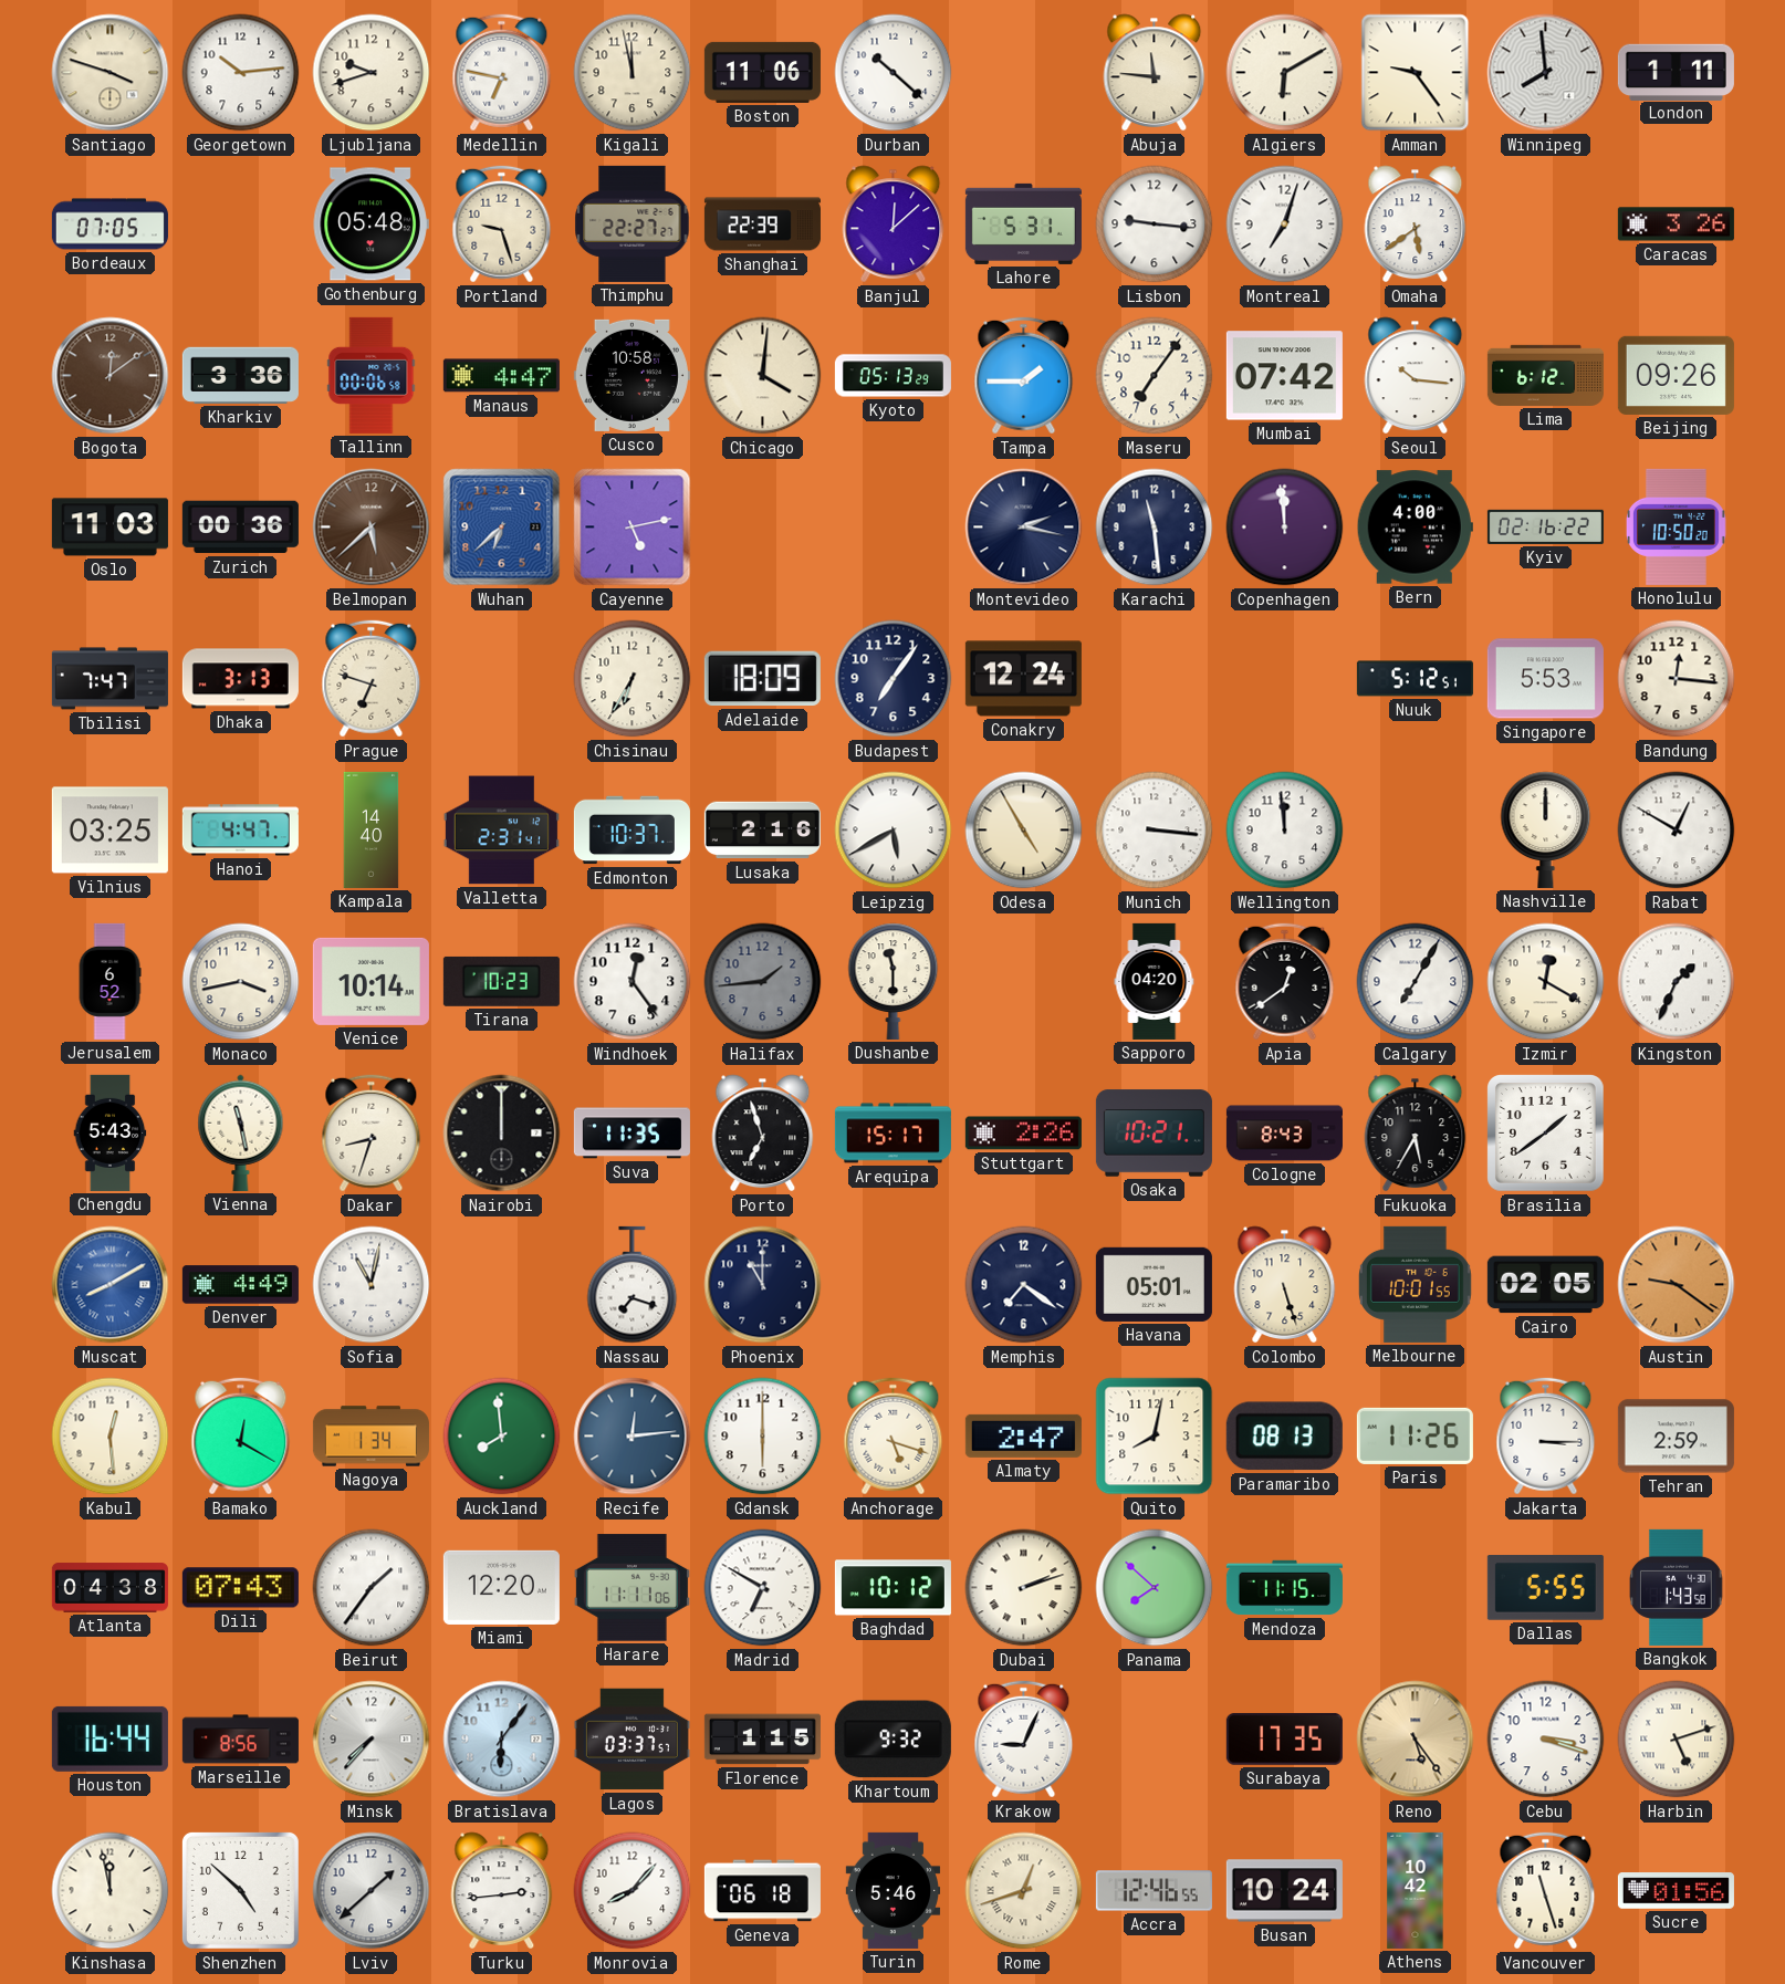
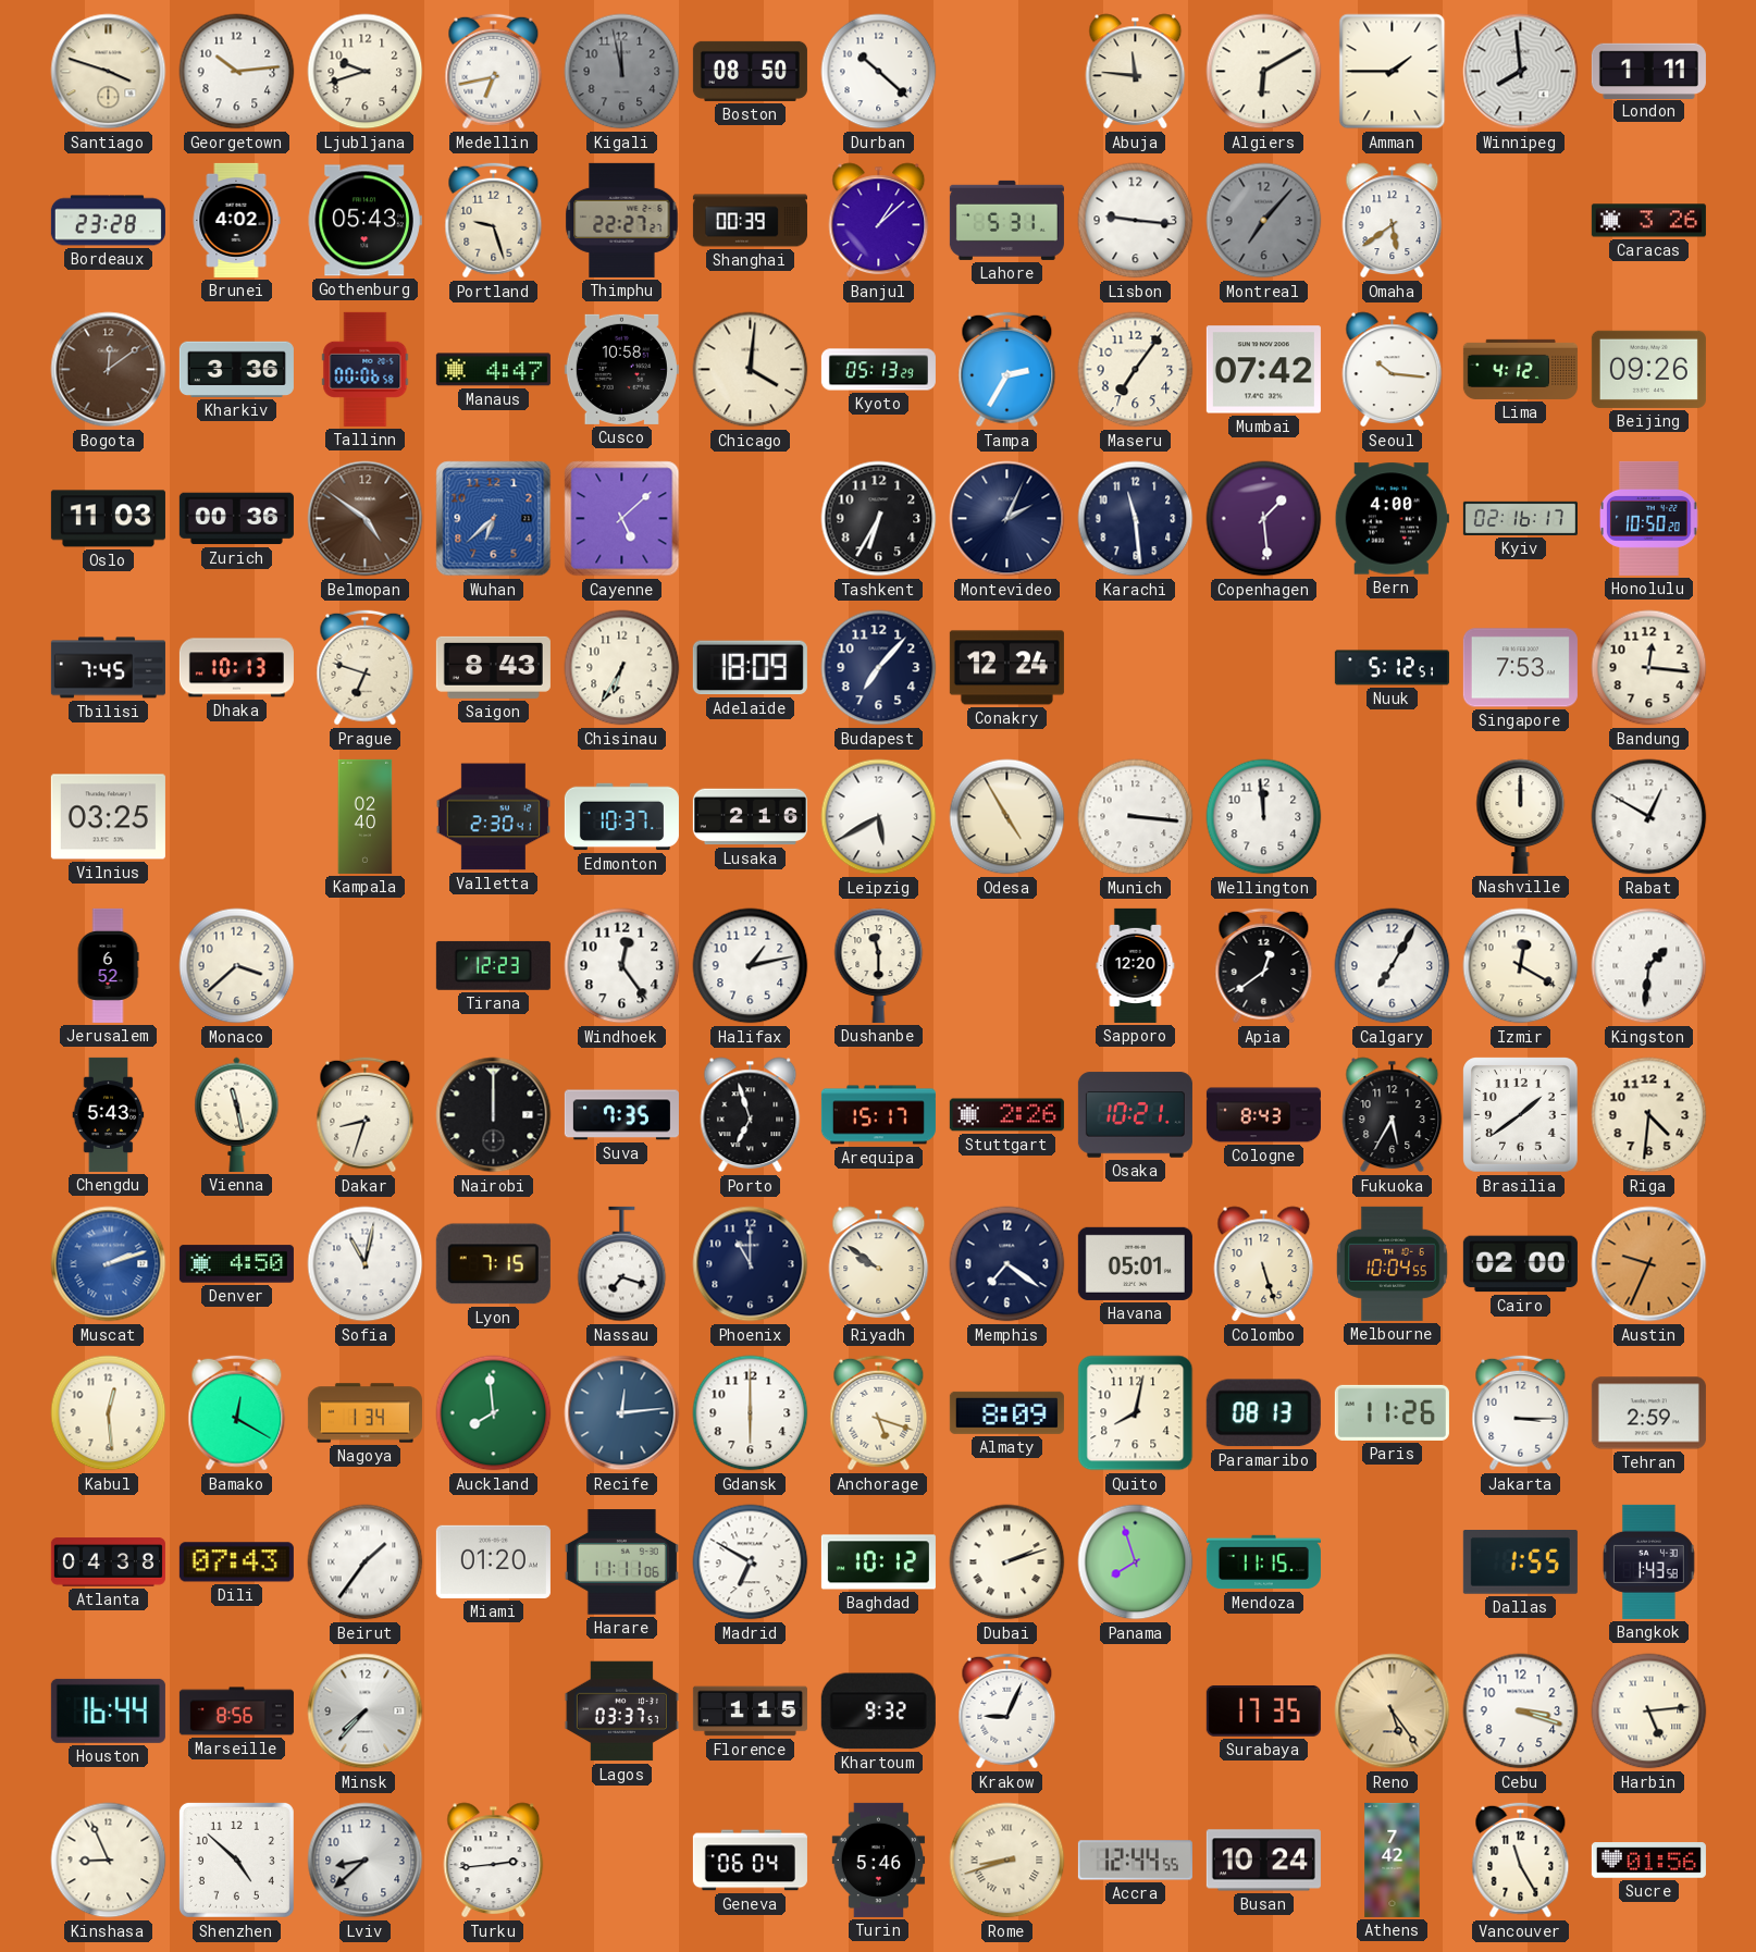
Medellin: 6:47 -> 6:43 (494, 72)
Kigali dial: cream -> grey (622, 72)
Boston: 11:06 -> 08:50 (750, 71)
Amman: 9:24 -> 1:45 (1393, 72)
Bordeaux: 07:05 -> 23:28 (108, 221)
Brunei: none -> 4:02 (236, 220)
Gothenburg: 05:48 -> 05:43 (364, 221)
Shanghai: 22:39 -> 00:39 (750, 221)
Banjul: 12:08 -> 1:08 (879, 221)
Montreal: 7:03 -> 7:07 (1264, 221)
Montreal dial: white -> grey (1264, 221)
Tampa: 1:45 -> 2:35 (1007, 370)
Lima: 6:12 -> 4:12 (1520, 369)
Belmopan: 5:38 -> 4:51 (366, 519)
Cayenne: 5:13 -> 5:08 (622, 519)
Tashkent: none -> 6:35 (879, 519)
Montevideo: 2:17 -> 2:04 (1007, 519)
Copenhagen: 11:59 -> 1:29 (1264, 519)
Kyiv: 02:16:22 -> 02:16:17 (1520, 518)
Tbilisi: 7:47 -> 7:45 (108, 668)
Dhaka: 3:13 -> 10:13 (236, 668)
Saigon: none -> 8:43 (493, 667)
Budapest: 7:06 -> 7:07 (879, 668)
Singapore: 5:53 -> 7:53 (1520, 668)
Hanoi: 4:47 -> none (240, 831)
Kampala: 14:40 -> 02:40 (366, 816)
Valletta: 2:31 -> 2:30 (493, 817)
Monaco: 3:43 -> 3:38 (237, 966)
Venice: 10:14 -> none (370, 981)
Tirana: 10:23 -> 12:23 (493, 965)
Halifax: 1:44 -> 1:13 (751, 966)
Halifax dial: grey -> white (751, 966)
Sapporo: 04:20 -> 12:20 (1136, 965)
Kingston: 1:34 -> 1:31 (1649, 966)
Suva: 11:35 -> 7:35 (621, 1115)
Riga: none -> 4:31 (1649, 1115)
Muscat: 8:10 -> 2:12 (109, 1264)
Denver: 4:49 -> 4:50 (236, 1264)
Lyon: none -> 7:15 (493, 1264)
Riyadh: none -> 9:51 (879, 1264)
Melbourne: 10:01 -> 10:04 (1392, 1263)
Cairo: 02:05 -> 02:00 (1520, 1264)
Austin: 9:21 -> 9:34 (1649, 1264)
Almaty: 2:47 -> 8:09 (1006, 1412)
Miami: 12:20 -> 01:20 (493, 1561)
Panama: 7:52 -> 7:57 (1136, 1562)
Dallas: 5:55 -> 1:55 (1520, 1562)
Bratislava: 6:06 -> none (502, 1740)
Harbin: 5:12 -> 5:14 (1649, 1712)
Kinshasa: 11:58 -> 8:56 (109, 1861)
Lviv: 1:38 -> 8:38 (366, 1861)
Monrovia: 8:07 -> none (633, 1891)
Geneva: 06:18 -> 06:04 (750, 1861)
Rome: 12:42 -> 8:42 (1007, 1861)
Accra: 12:46 -> 12:44 (1135, 1861)
Athens: 10:42 -> 7:42 (1393, 1860)
Vancouver: 11:27 -> 11:25 (1521, 1861)
